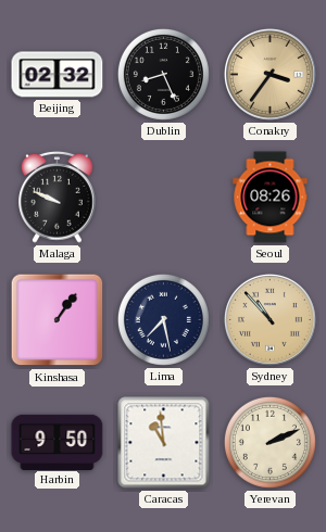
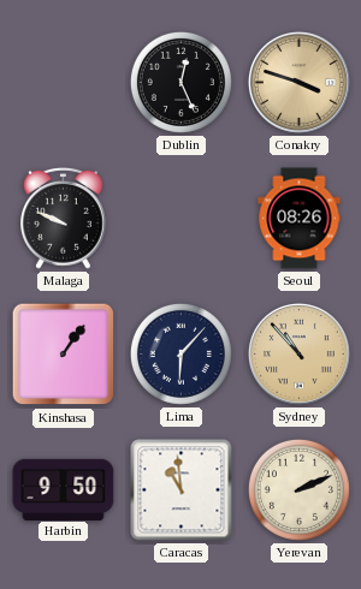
Beijing: 02:32 -> none (58, 75)
Dublin: 8:26 -> 12:26 (180, 82)
Conakry: 3:36 -> 3:48 (298, 82)
Lima: 7:28 -> 6:07 (180, 353)
